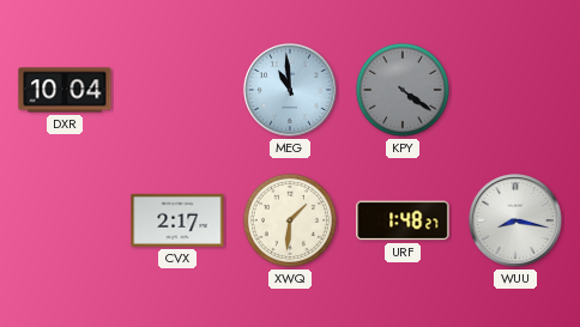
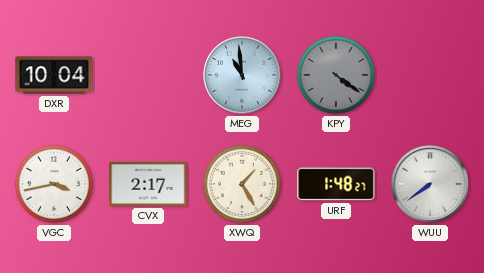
VGC: none -> 3:43 (54, 184)
XWQ: 1:31 -> 1:25 (242, 184)
WUU: 8:17 -> 7:39 (430, 184)
